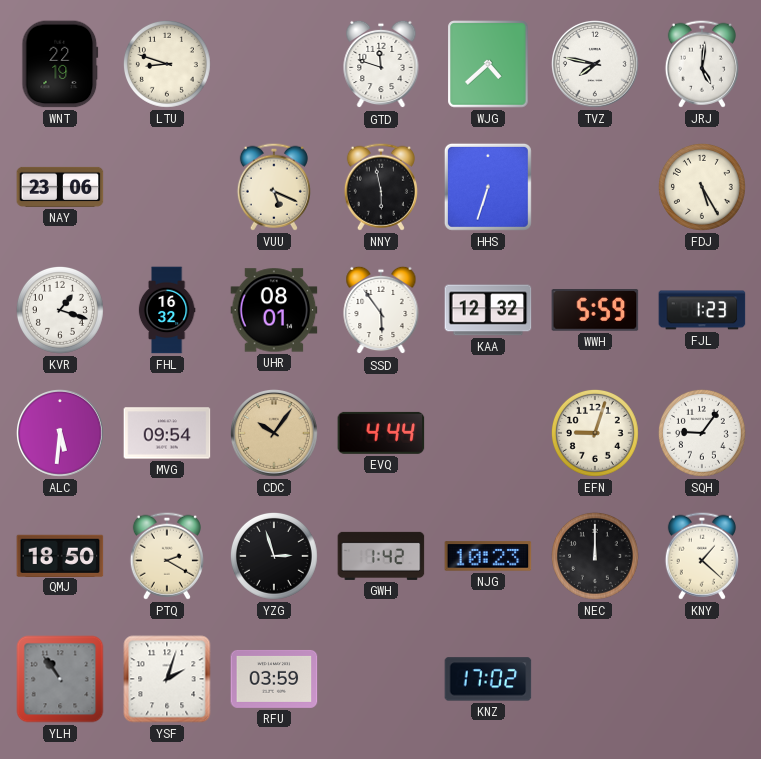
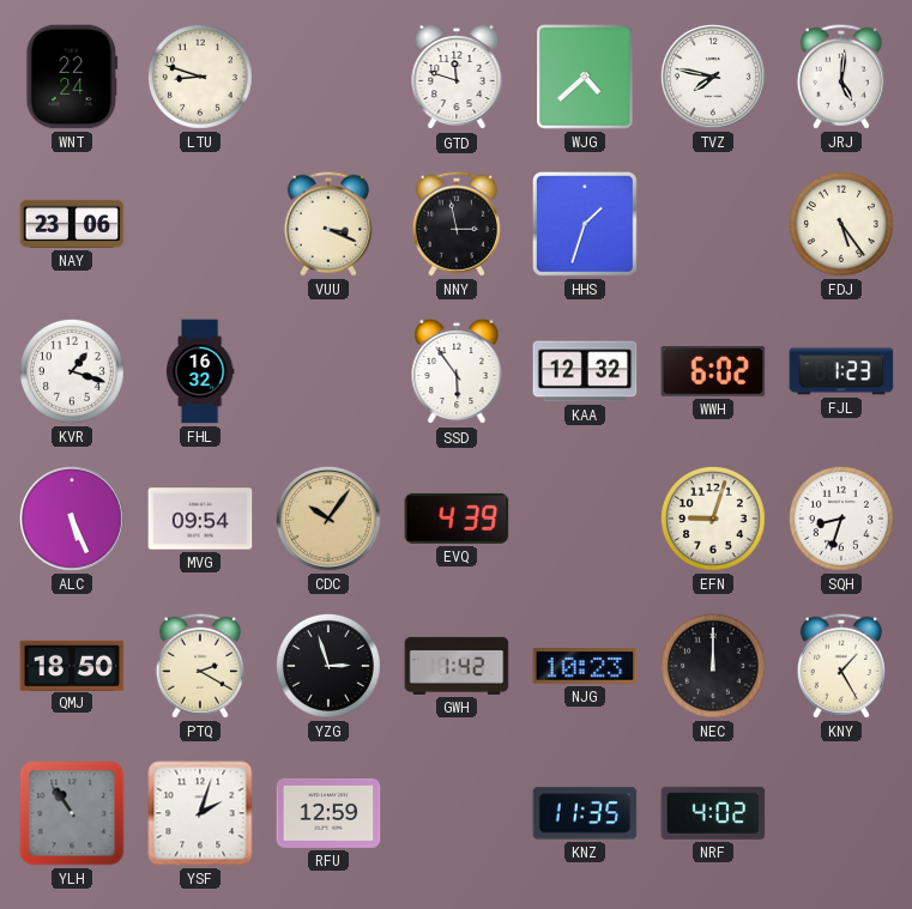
WNT: 22:19 -> 22:24 (72, 77)
VUU: 5:19 -> 3:19 (328, 224)
NNY: 5:58 -> 2:58 (457, 224)
HHS: 6:33 -> 1:33 (585, 224)
FDJ: 5:25 -> 5:24 (841, 224)
UHR: 08:01 -> none (274, 310)
WWH: 5:59 -> 6:02 (713, 371)
ALC: 5:31 -> 5:26 (73, 520)
EVQ: 4:44 -> 4:39 (457, 519)
SQH: 9:06 -> 8:33 (841, 519)
KNY: 1:22 -> 1:25 (841, 666)
RFU: 03:59 -> 12:59 (328, 813)
KNZ: 17:02 -> 11:35 (585, 813)
NRF: none -> 4:02 (713, 813)
